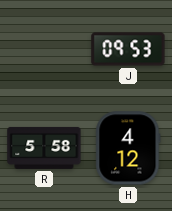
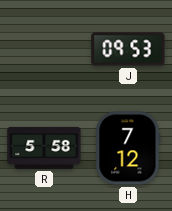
H: 4:12 -> 7:12 (128, 148)
